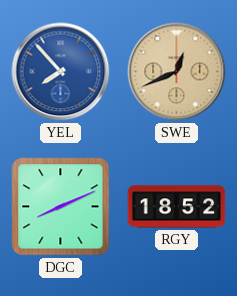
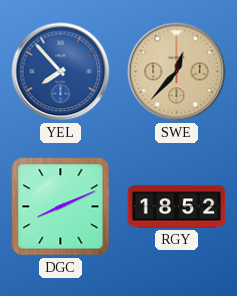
SWE: 12:41 -> 12:37 (177, 72)
